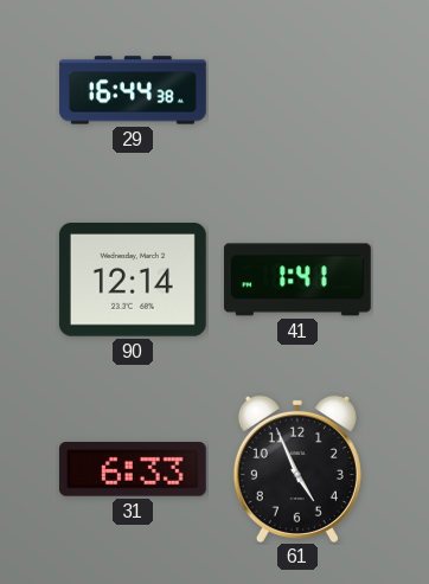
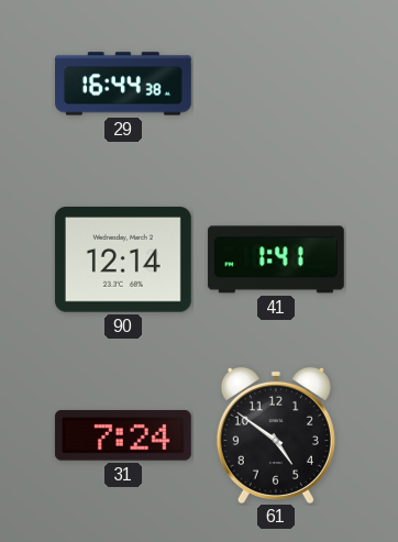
31: 6:33 -> 7:24 (123, 436)
61: 4:56 -> 4:51 (276, 434)
